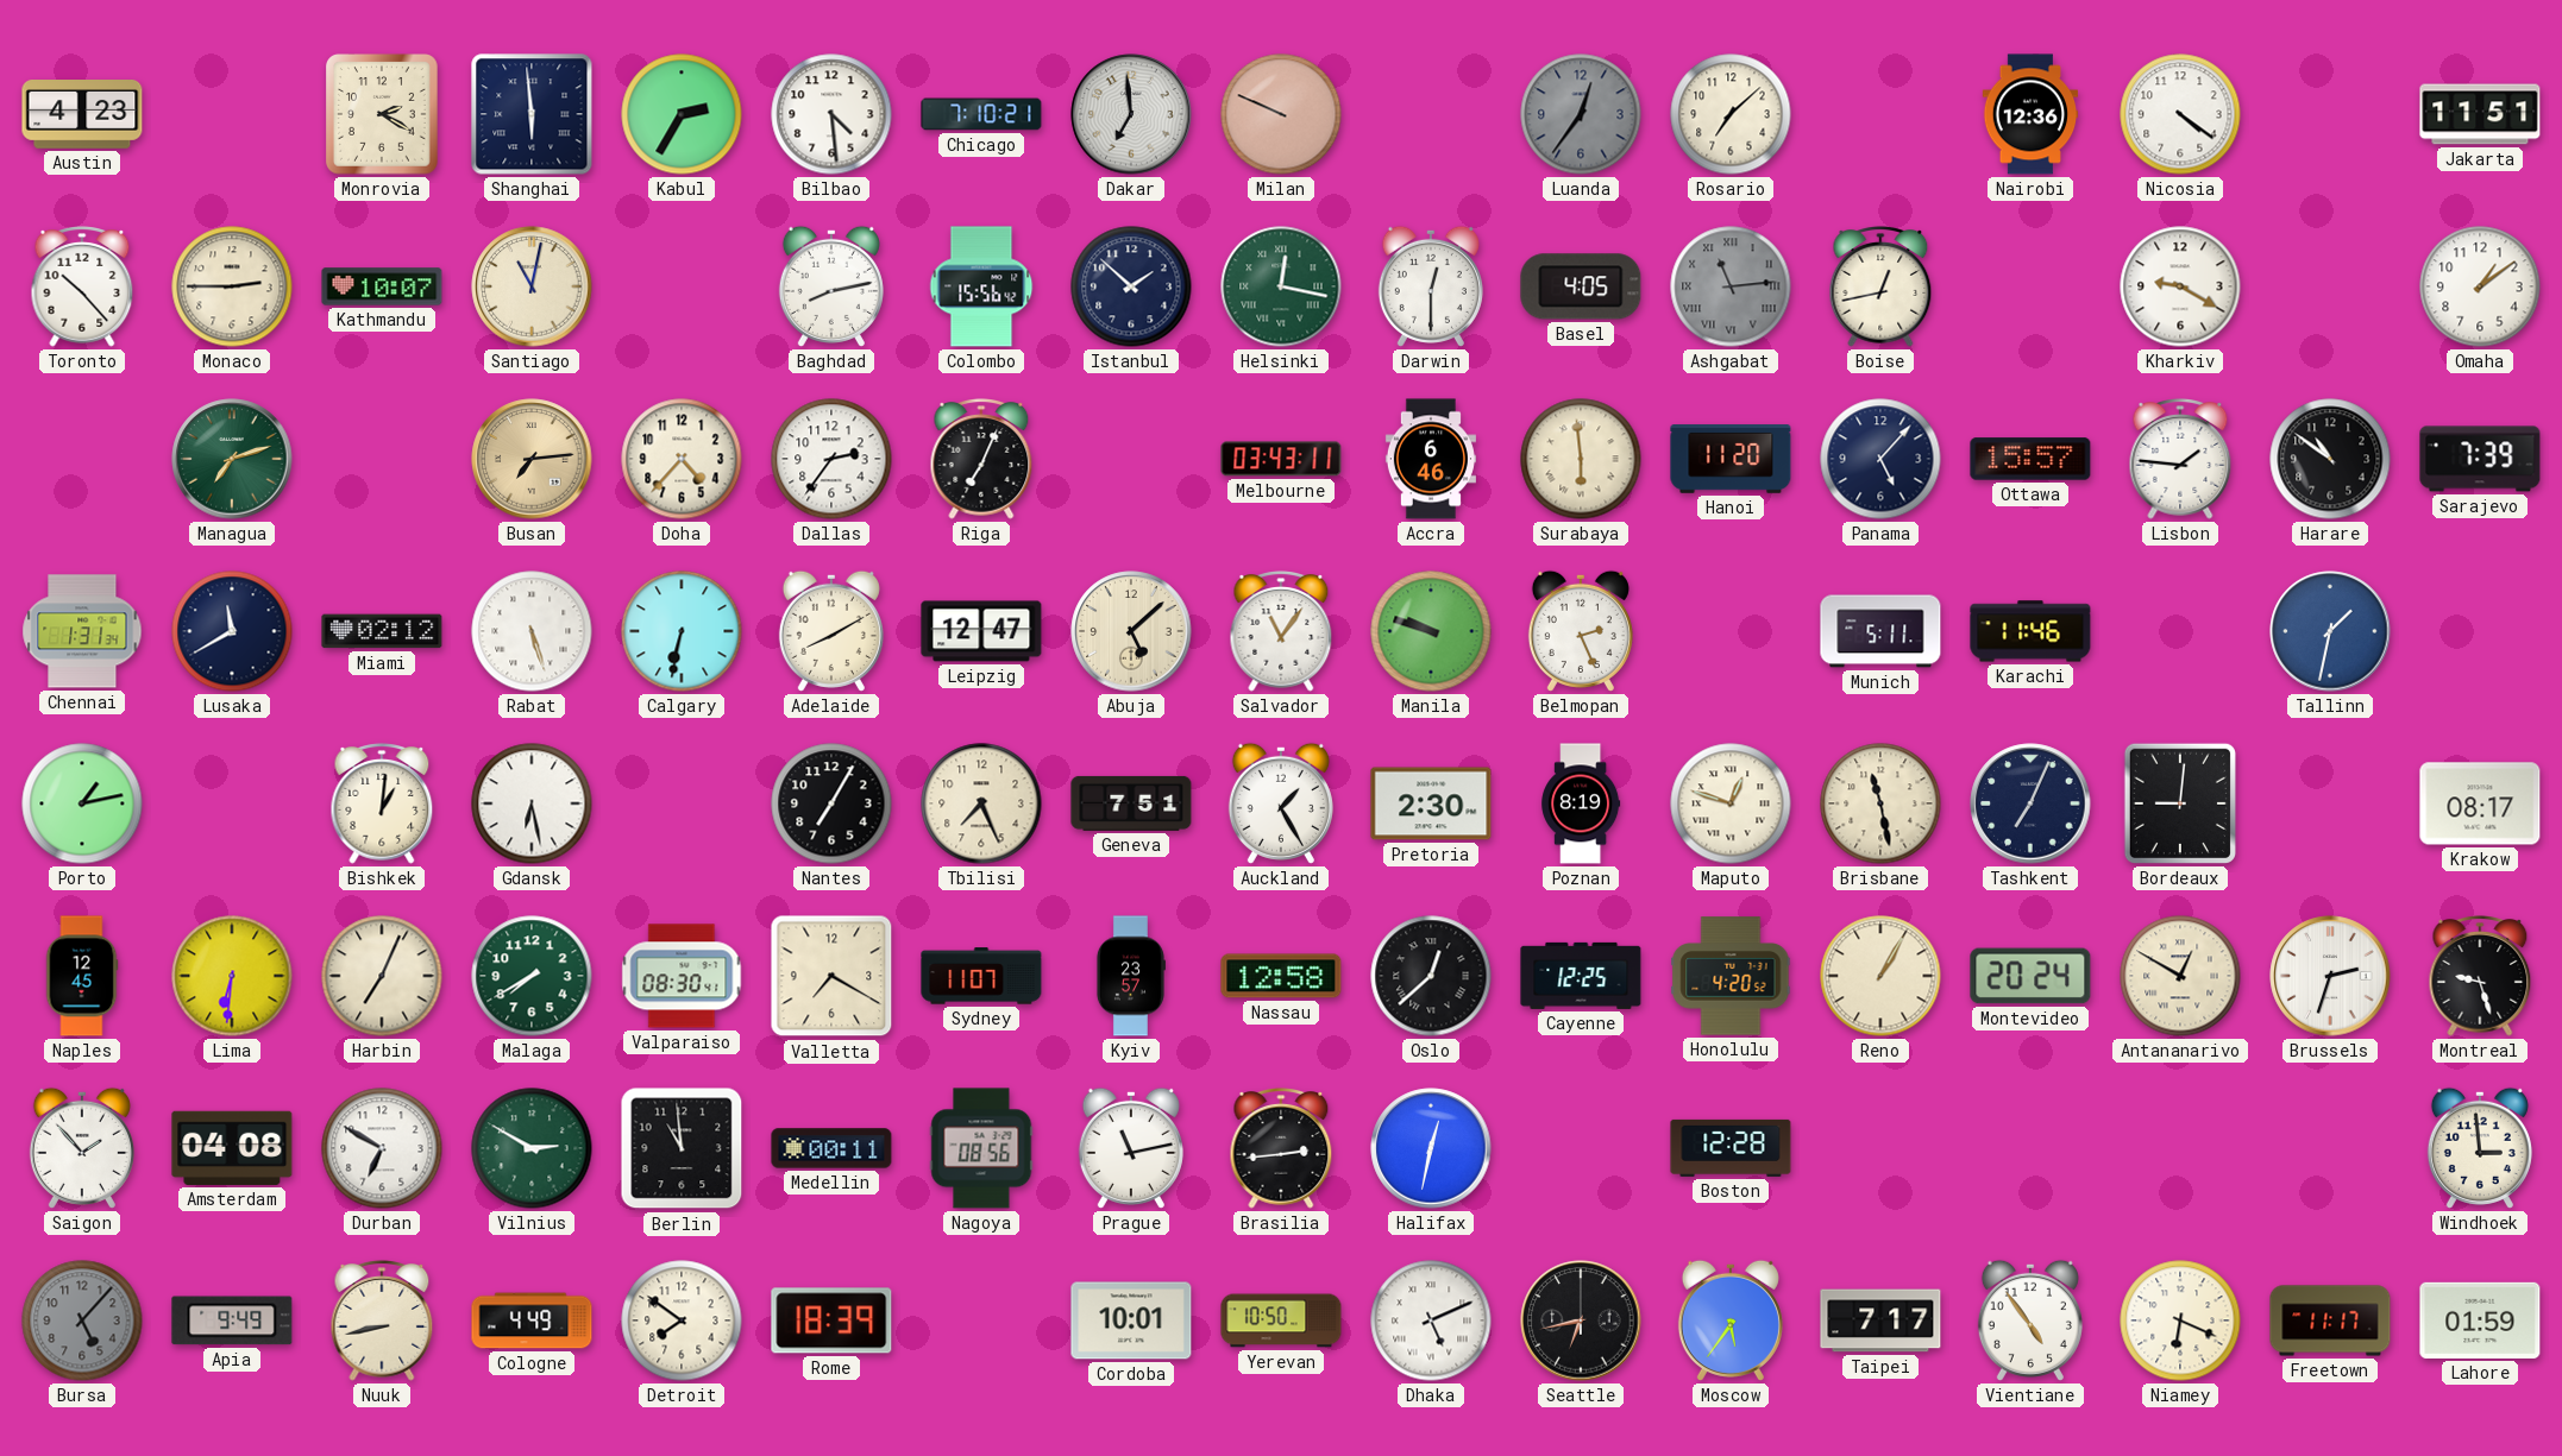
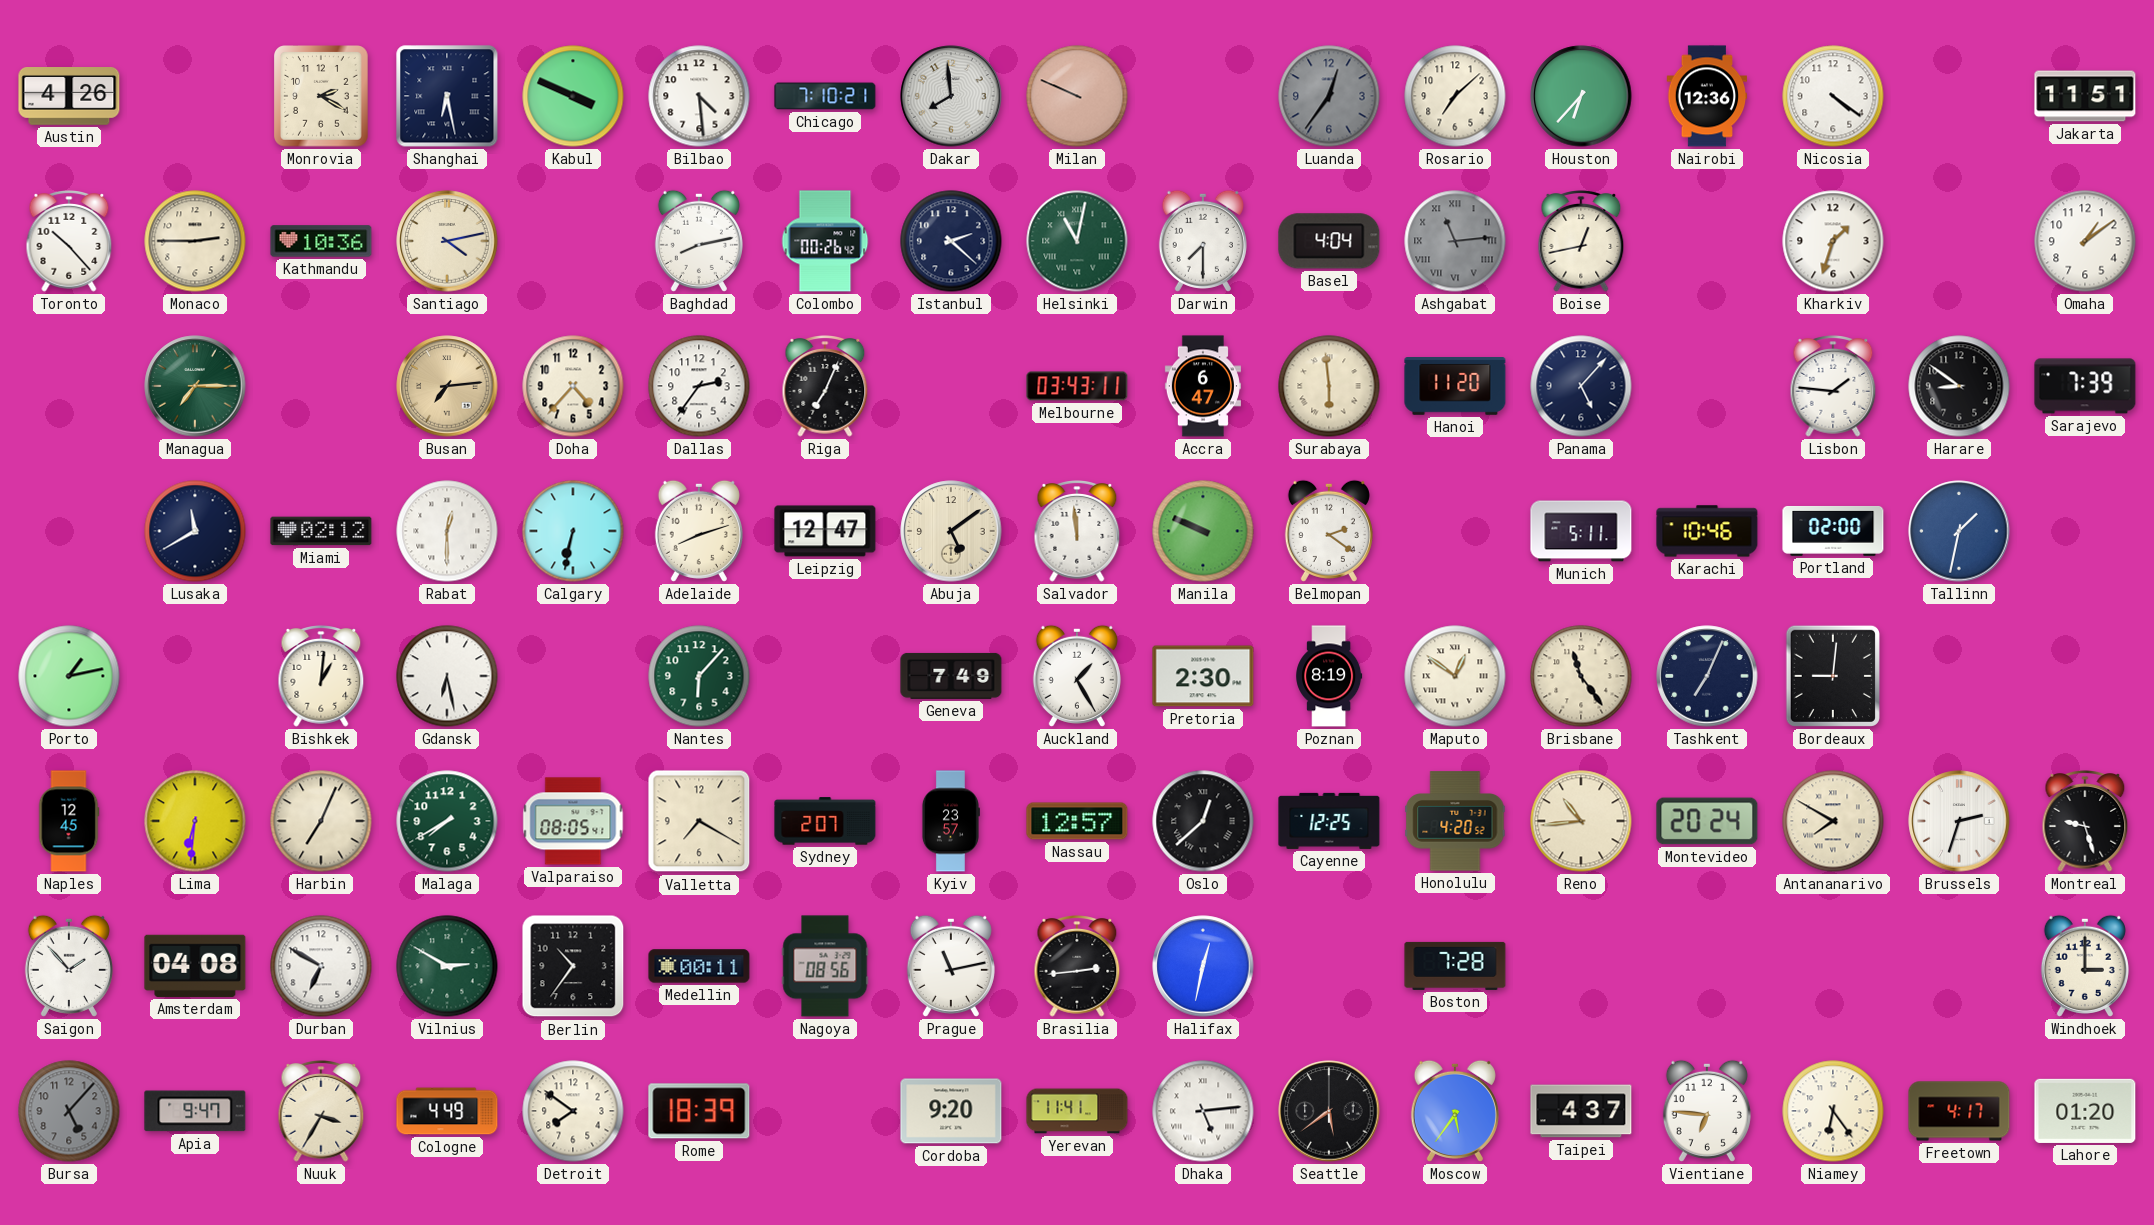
Austin: 4:23 -> 4:26 (69, 97)
Shanghai: 5:59 -> 6:28 (447, 96)
Kabul: 2:35 -> 3:49 (573, 96)
Dakar: 6:59 -> 7:59 (951, 96)
Houston: none -> 6:37 (1581, 96)
Kathmandu: 10:07 -> 10:36 (321, 241)
Santiago: 11:02 -> 4:13 (447, 241)
Colombo: 15:56 -> 00:26 (825, 241)
Istanbul: 1:52 -> 2:22 (951, 241)
Helsinki: 12:17 -> 11:02 (1077, 241)
Darwin: 12:30 -> 7:30 (1203, 241)
Basel: 4:05 -> 4:04 (1329, 241)
Kharkiv: 9:20 -> 1:33 (1833, 241)
Managua: 7:12 -> 7:15 (195, 386)
Accra: 6:46 -> 6:47 (1203, 386)
Ottawa: 15:57 -> none (2030, 459)
Harare: 10:51 -> 8:51 (1959, 386)
Chennai: 1:31 -> none (82, 631)
Rabat: 5:27 -> 12:30 (447, 531)
Adelaide: 8:10 -> 8:12 (699, 531)
Abuja: 5:08 -> 5:09 (951, 531)
Salvador: 11:06 -> 11:59 (1077, 531)
Manila: 9:48 -> 9:49 (1203, 531)
Belmopan: 2:26 -> 2:21 (1329, 531)
Karachi: 11:46 -> 10:46 (1707, 531)
Portland: none -> 02:00 (1833, 531)
Nantes: 7:05 -> 6:07 (699, 676)
Nantes dial: black -> green (699, 676)
Tbilisi: 7:26 -> none (981, 803)
Geneva: 7:51 -> 7:49 (951, 676)
Maputo: 12:48 -> 12:51 (1455, 676)
Brisbane: 11:28 -> 11:24 (1581, 676)
Krakow: 08:17 -> none (2480, 803)
Valparaiso: 08:30 -> 08:05 (573, 821)
Sydney: 11:07 -> 2:07 (825, 821)
Nassau: 12:58 -> 12:57 (1077, 821)
Reno: 1:05 -> 10:44 (1581, 821)
Antananarivo: 12:50 -> 7:50 (1833, 821)
Berlin: 10:59 -> 10:36 (573, 966)
Boston: 12:28 -> 7:28 (1455, 966)
Windhoek: 2:59 -> 3:00 (2085, 966)
Apia: 9:49 -> 9:47 (195, 1111)
Nuuk: 8:43 -> 3:35 (321, 1111)
Cordoba: 10:01 -> 9:20 (951, 1111)
Yerevan: 10:50 -> 11:41 (1077, 1111)
Dhaka: 5:11 -> 5:14 (1203, 1111)
Seattle: 6:43 -> 5:39 (1329, 1111)
Taipei: 7:17 -> 4:37 (1581, 1111)
Vientiane: 4:54 -> 6:46 (1707, 1111)
Niamey: 6:19 -> 6:24 (1833, 1111)
Freetown: 11:17 -> 4:17 (1959, 1111)
Lahore: 01:59 -> 01:20 (2085, 1111)
